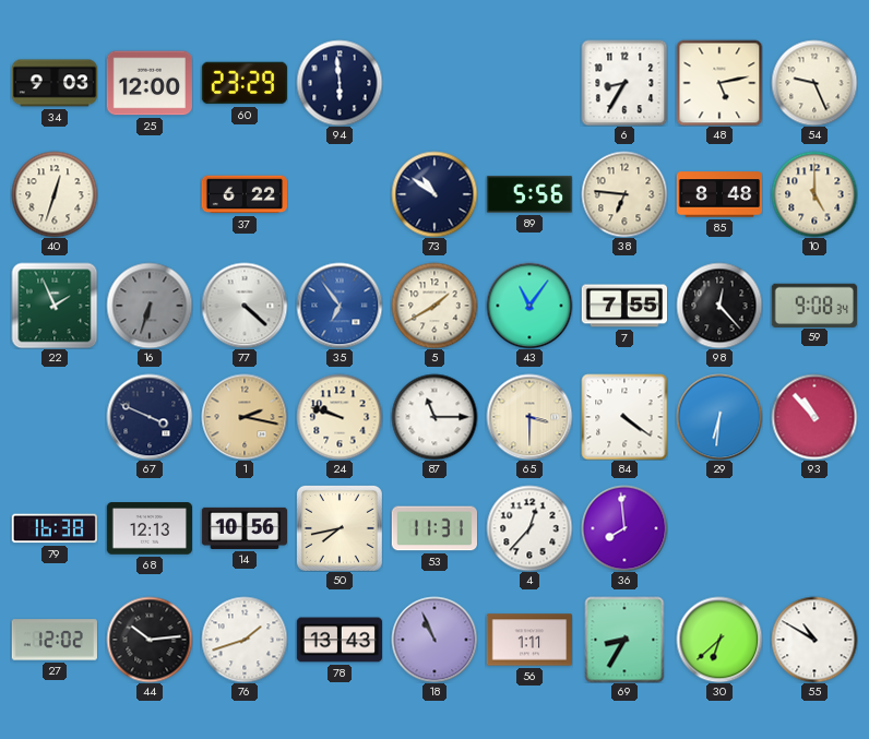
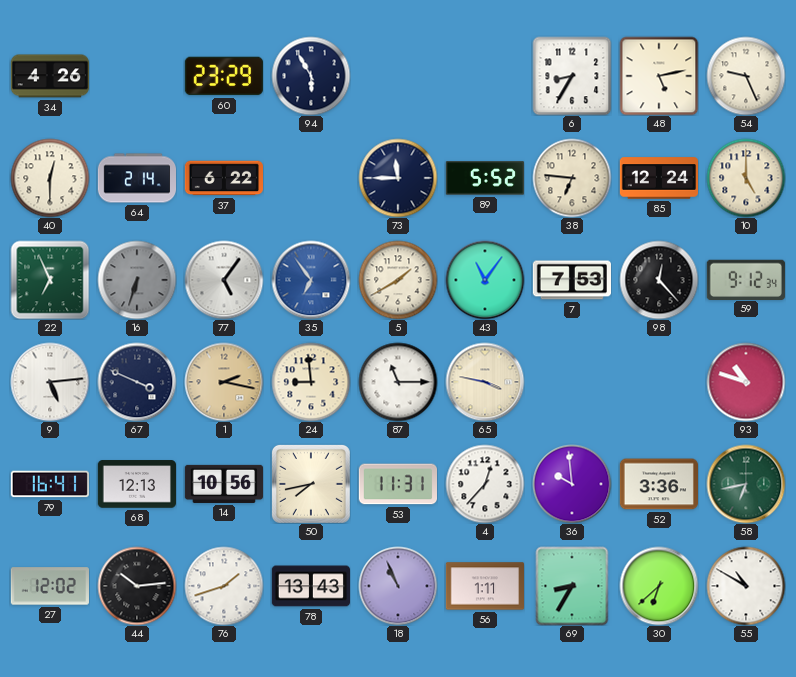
34: 9:03 -> 4:26 (49, 76)
25: 12:00 -> none (148, 83)
94: 5:59 -> 5:55 (311, 76)
40: 12:33 -> 12:30 (50, 178)
64: none -> 2:14 (137, 178)
73: 10:51 -> 11:45 (398, 178)
89: 5:56 -> 5:52 (484, 178)
85: 8:48 -> 12:24 (658, 178)
22: 1:56 -> 6:56 (50, 280)
77: 4:22 -> 5:06 (224, 280)
7: 7:55 -> 7:53 (571, 280)
59: 9:08 -> 9:12 (746, 279)
9: none -> 5:14 (50, 382)
24: 9:48 -> 8:59 (311, 382)
65: 3:30 -> 3:47 (485, 382)
84: 4:21 -> none (624, 417)
29: 6:31 -> none (719, 417)
93: 10:53 -> 10:48 (746, 382)
79: 16:38 -> 16:41 (50, 484)
36: 7:59 -> 9:59 (572, 484)
52: none -> 3:36 (658, 484)
58: none -> 6:43 (746, 484)
